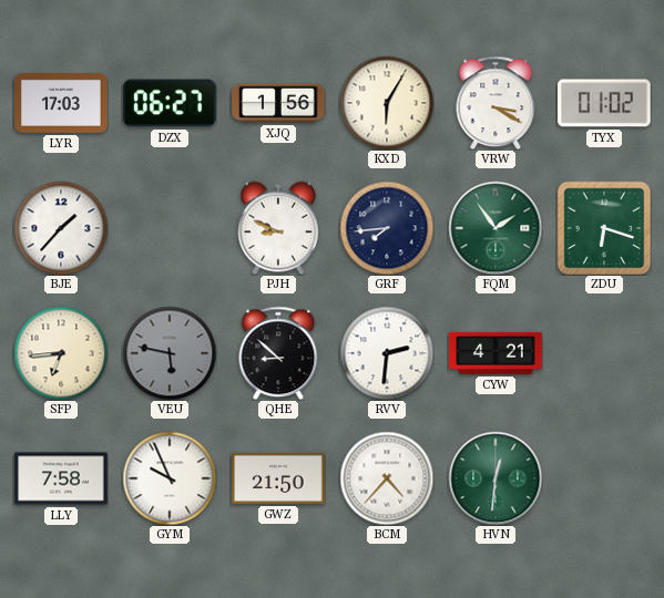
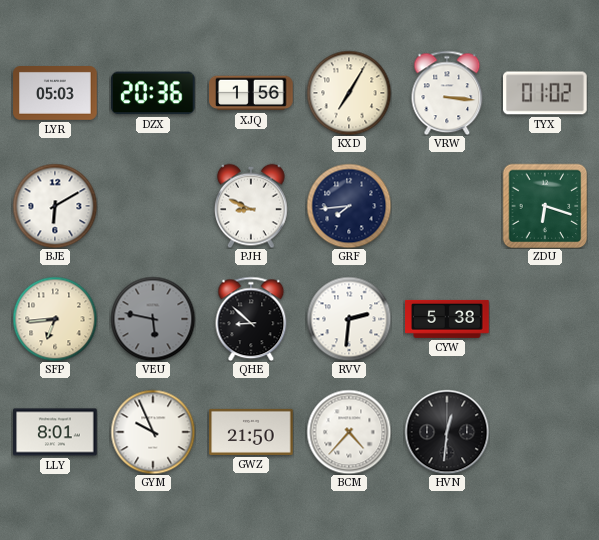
LYR: 17:03 -> 05:03 (55, 94)
DZX: 06:27 -> 20:36 (153, 93)
KXD: 6:05 -> 7:05 (349, 93)
VRW: 3:20 -> 3:16 (447, 93)
BJE: 1:37 -> 6:10 (55, 206)
FQM: 1:54 -> none (496, 228)
CYW: 4:21 -> 5:38 (447, 319)
LLY: 7:58 -> 8:01 (55, 432)
HVN dial: green -> black (447, 432)
